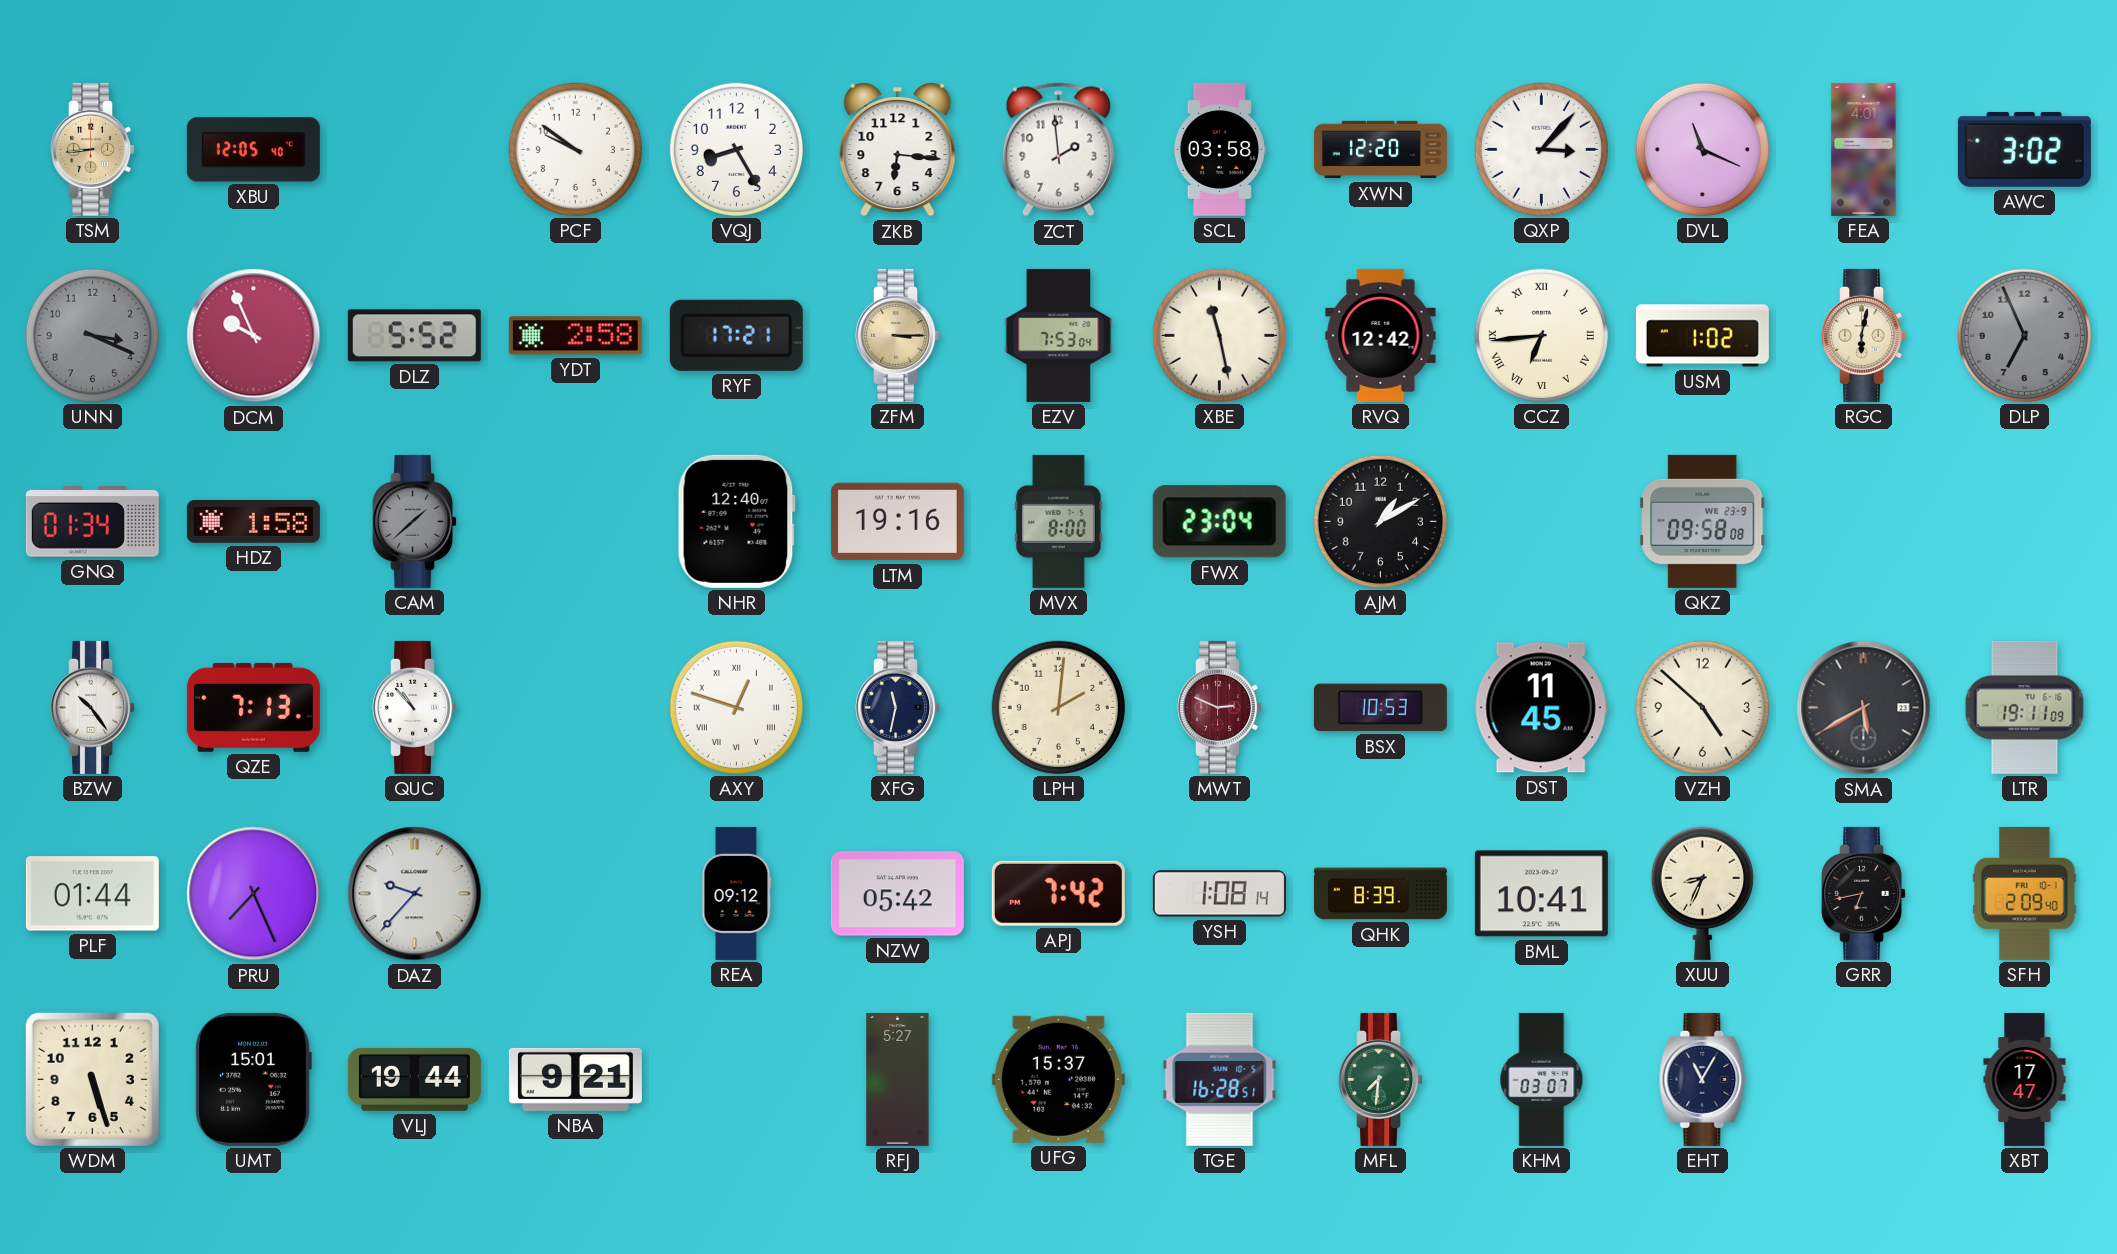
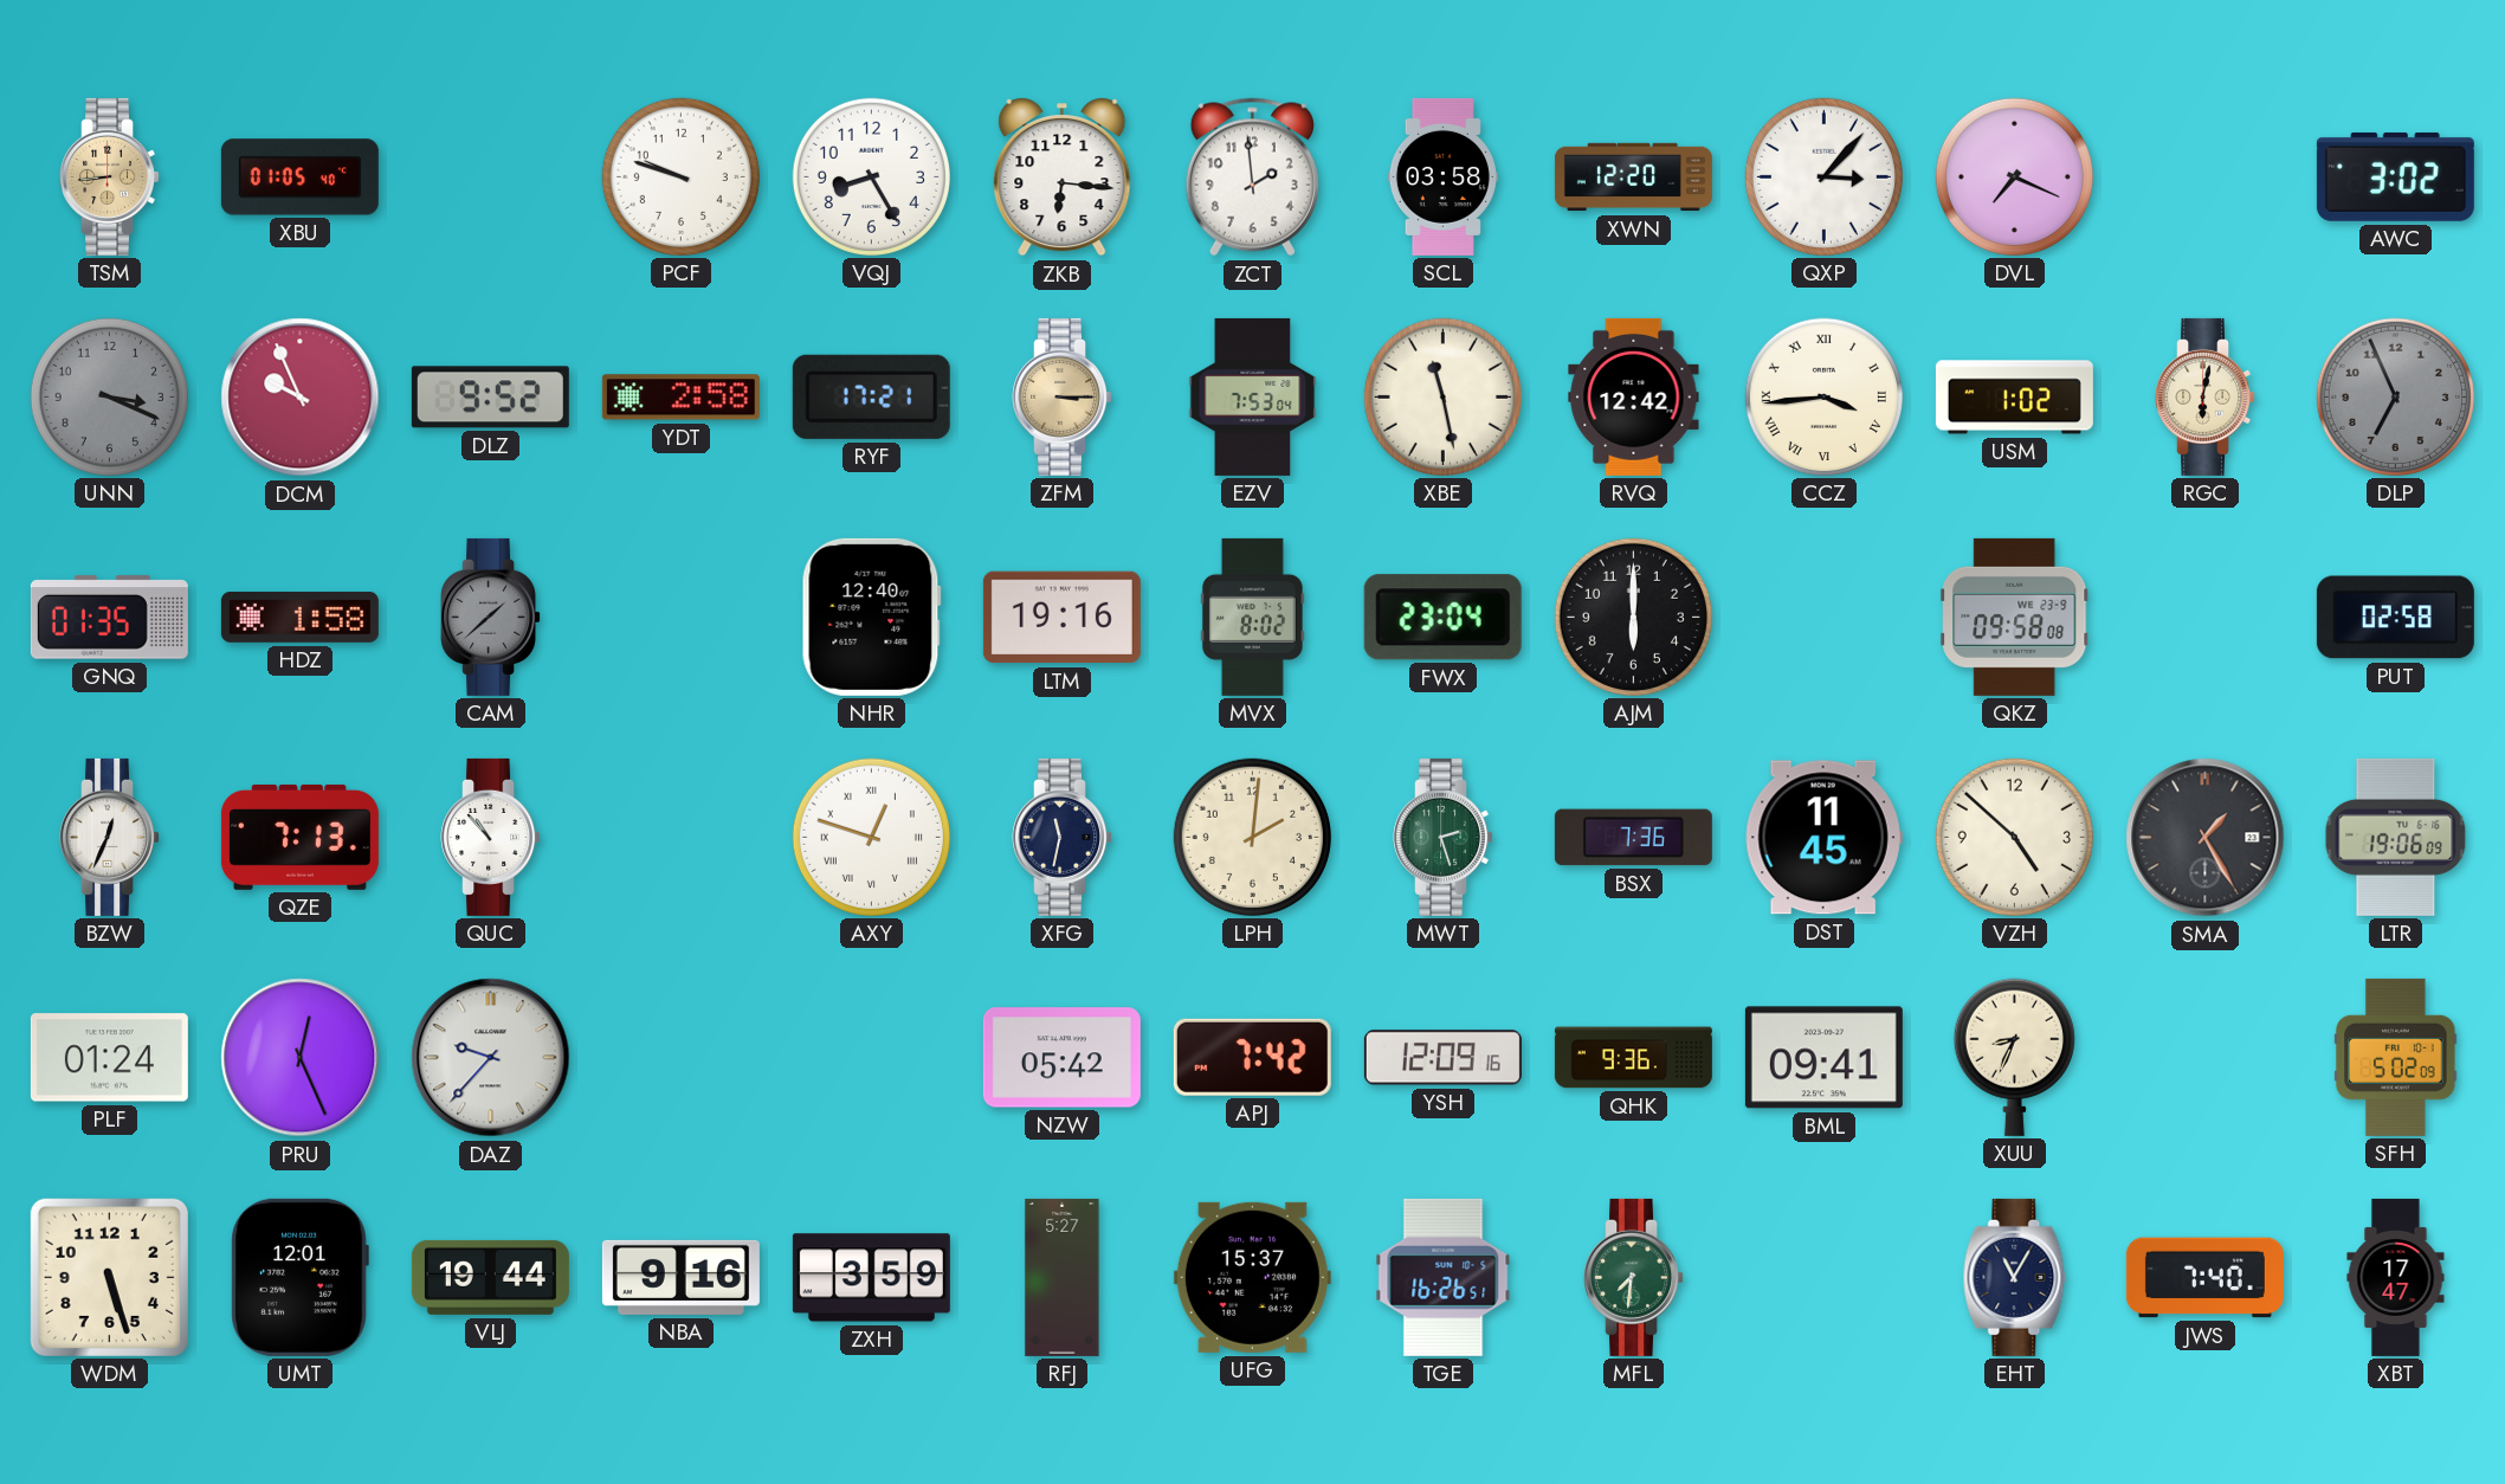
XBU: 12:05 -> 01:05 (299, 178)
PCF: 9:51 -> 9:48 (680, 176)
DVL: 11:19 -> 7:19 (2014, 176)
FEA: 4:01 -> none (1864, 149)
DLZ: 5:52 -> 9:52 (490, 398)
CCZ: 6:44 -> 3:44 (1823, 396)
GNQ: 01:34 -> 01:35 (109, 618)
MVX: 8:00 -> 8:02 (1252, 617)
AJM: 1:10 -> 6:00 (1633, 617)
PUT: none -> 02:58 (2395, 618)
BZW: 10:24 -> 12:34 (110, 837)
MWT: 2:49 -> 2:27 (1444, 837)
MWT dial: burgundy -> green (1444, 837)
BSX: 10:53 -> 7:36 (1633, 838)
SMA: 5:40 -> 1:25 (2206, 838)
LTR: 19:11 -> 19:06 (2396, 837)
PLF: 01:44 -> 01:24 (109, 1058)
PRU: 7:26 -> 12:26 (301, 1058)
REA: 09:12 -> none (737, 893)
YSH: 1:08 -> 12:09 (1442, 1058)
QHK: 8:39 -> 9:36 (1633, 1058)
BML: 10:41 -> 09:41 (1823, 1058)
GRR: 6:43 -> none (1864, 893)
SFH: 2:09 -> 5:02 (2396, 1057)
UMT: 15:01 -> 12:01 (299, 1277)
NBA: 9:21 -> 9:16 (680, 1277)
ZXH: none -> 3:59 (871, 1278)
TGE: 16:28 -> 16:26 (1444, 1277)
KHM: 03:07 -> none (1542, 1079)
JWS: none -> 7:40 (2204, 1278)
